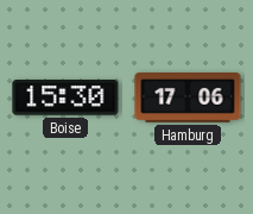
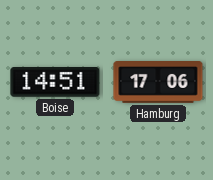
Boise: 15:30 -> 14:51 (55, 83)
